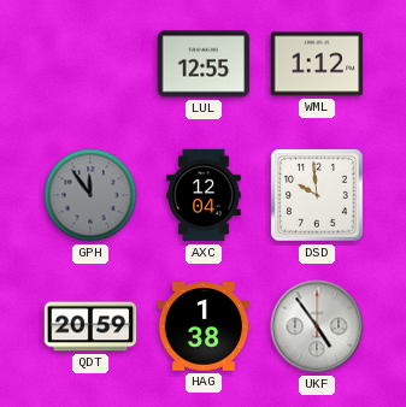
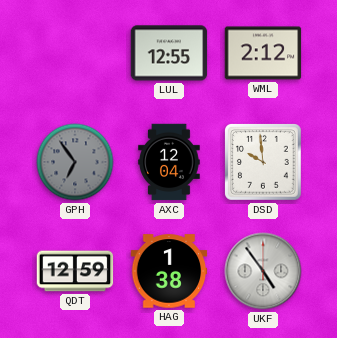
WML: 1:12 -> 2:12 (263, 53)
GPH: 11:54 -> 6:54 (75, 162)
QDT: 20:59 -> 12:59 (75, 271)
